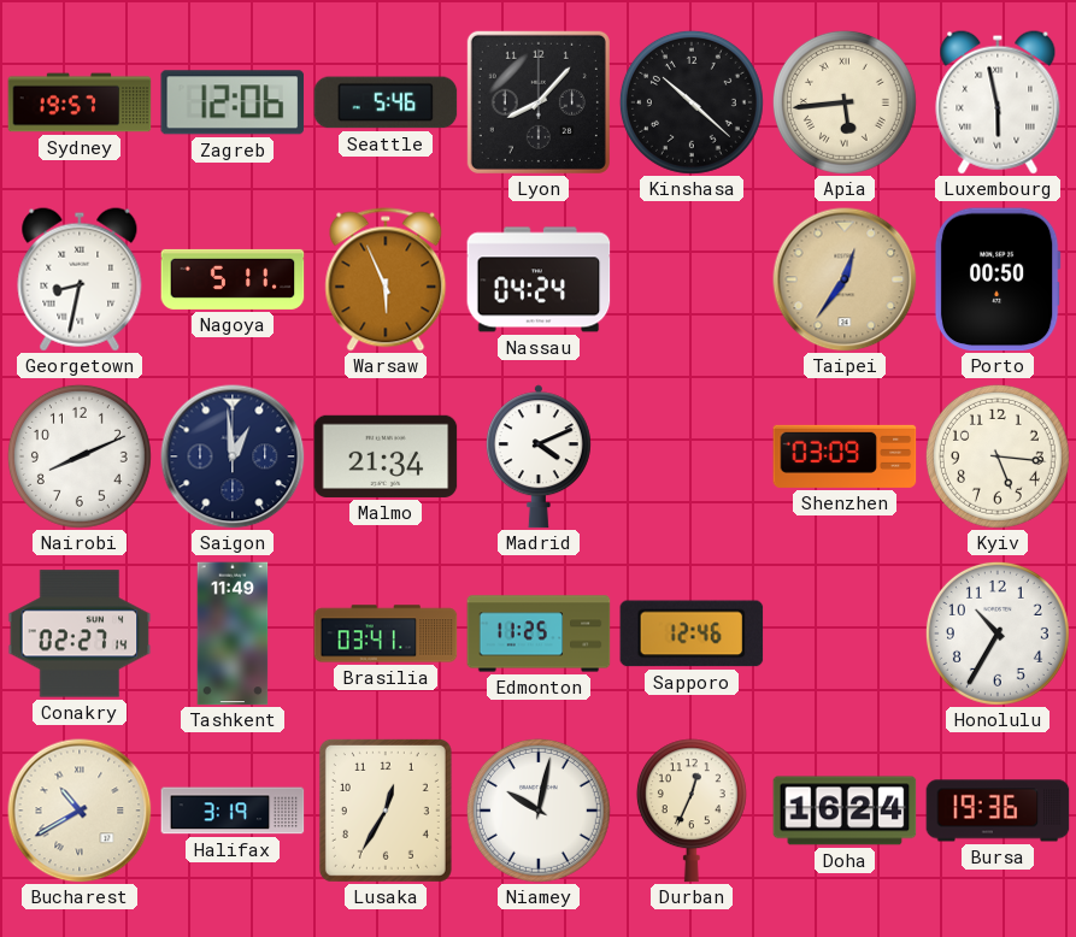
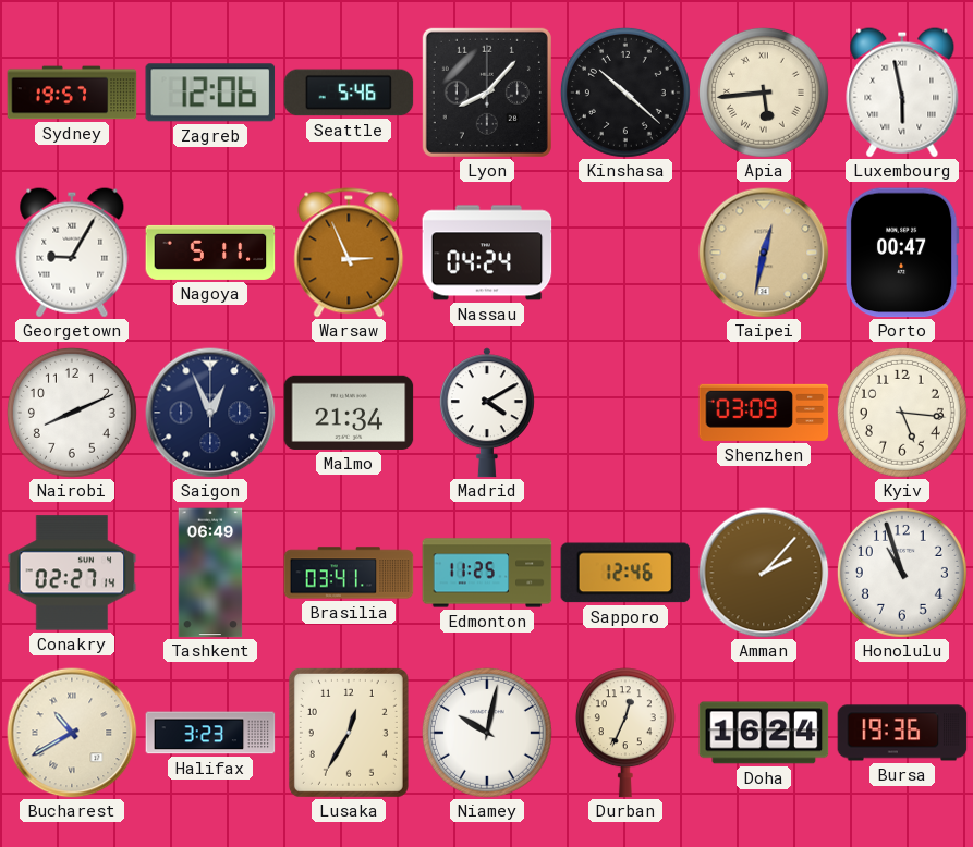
Georgetown: 8:32 -> 9:05 (72, 253)
Warsaw: 5:56 -> 2:56 (349, 253)
Taipei: 12:36 -> 12:32 (764, 253)
Porto: 00:50 -> 00:47 (902, 253)
Saigon: 12:59 -> 12:56 (210, 413)
Madrid: 4:11 -> 4:10 (487, 413)
Tashkent: 11:49 -> 06:49 (210, 573)
Amman: none -> 2:07 (764, 573)
Honolulu: 10:35 -> 10:57 (902, 573)
Halifax: 3:19 -> 3:23 (210, 733)
